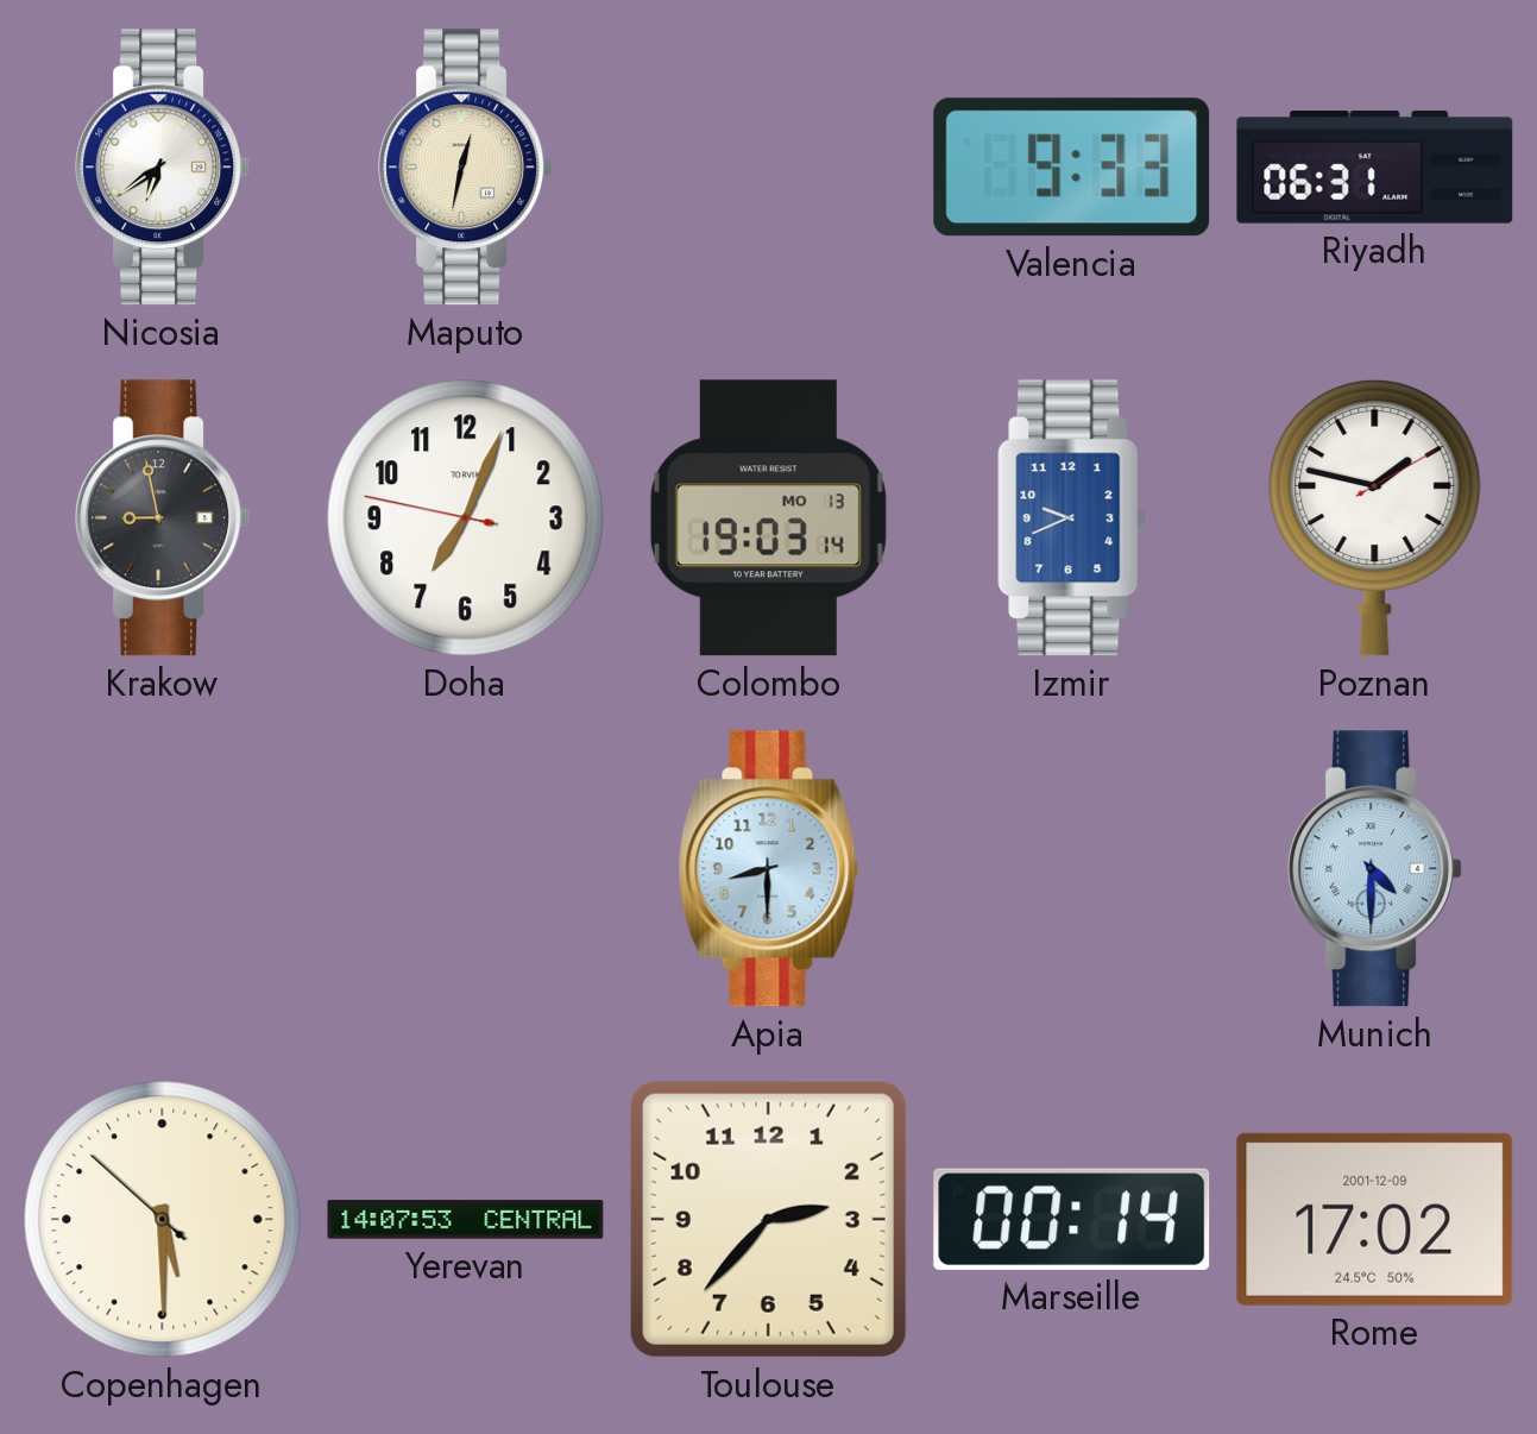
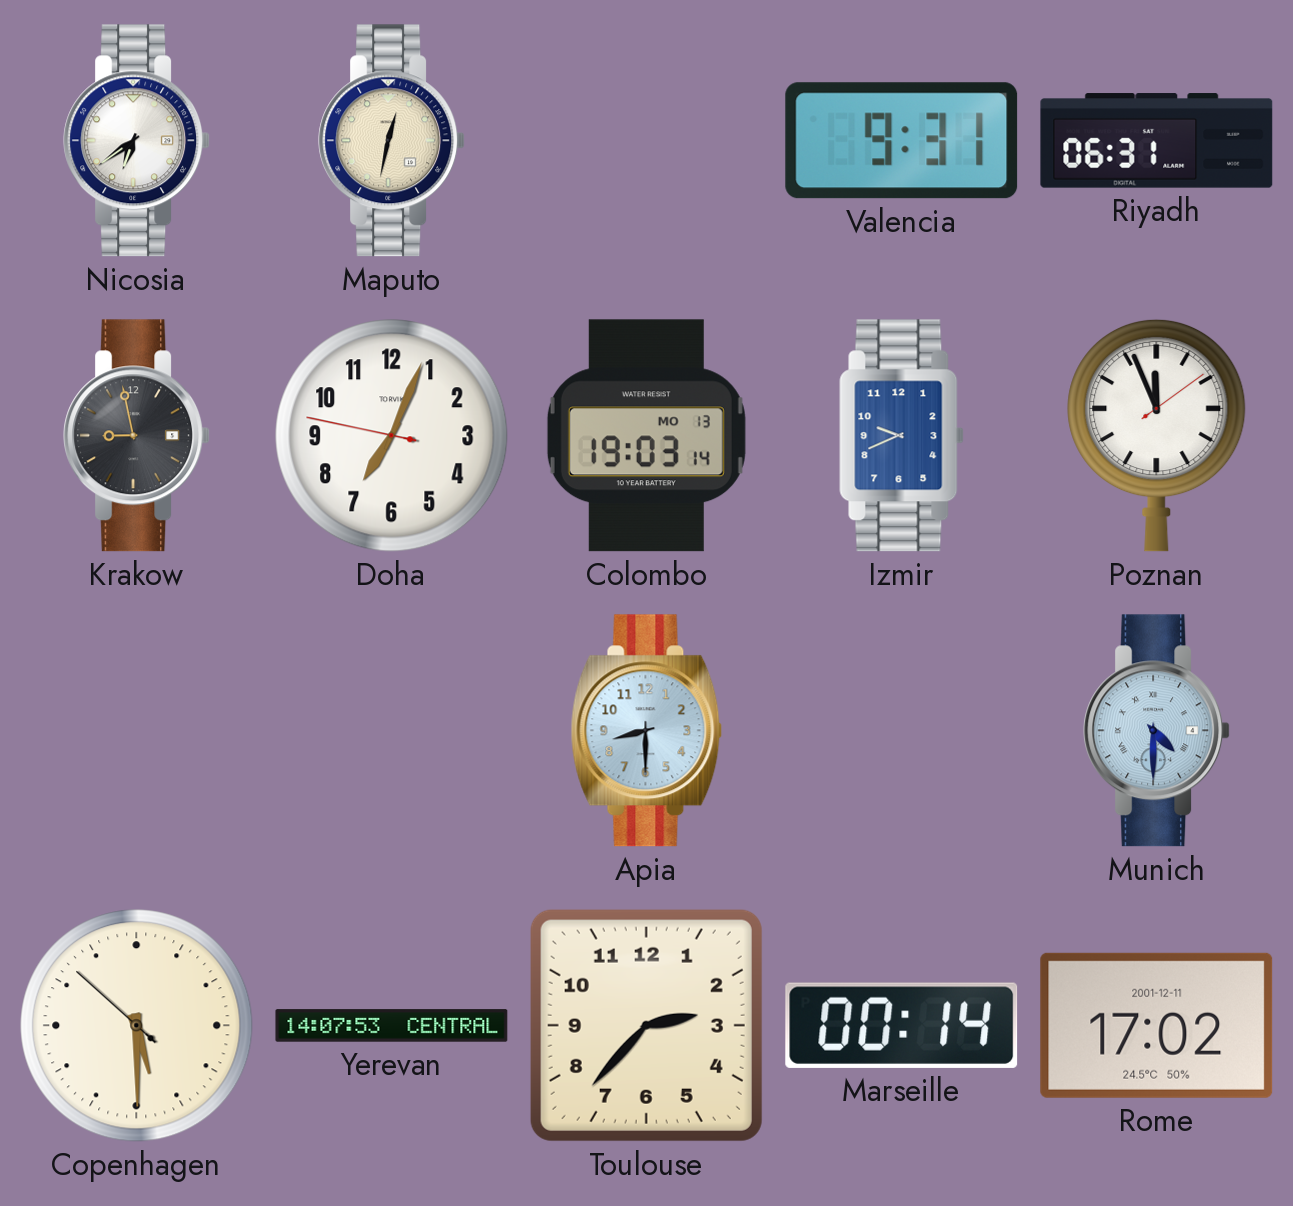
Valencia: 9:33 -> 9:31 (902, 141)
Poznan: 1:47 -> 11:56 (1157, 435)
Rome date: 2001-12-09 -> 2001-12-11 (1157, 1025)
